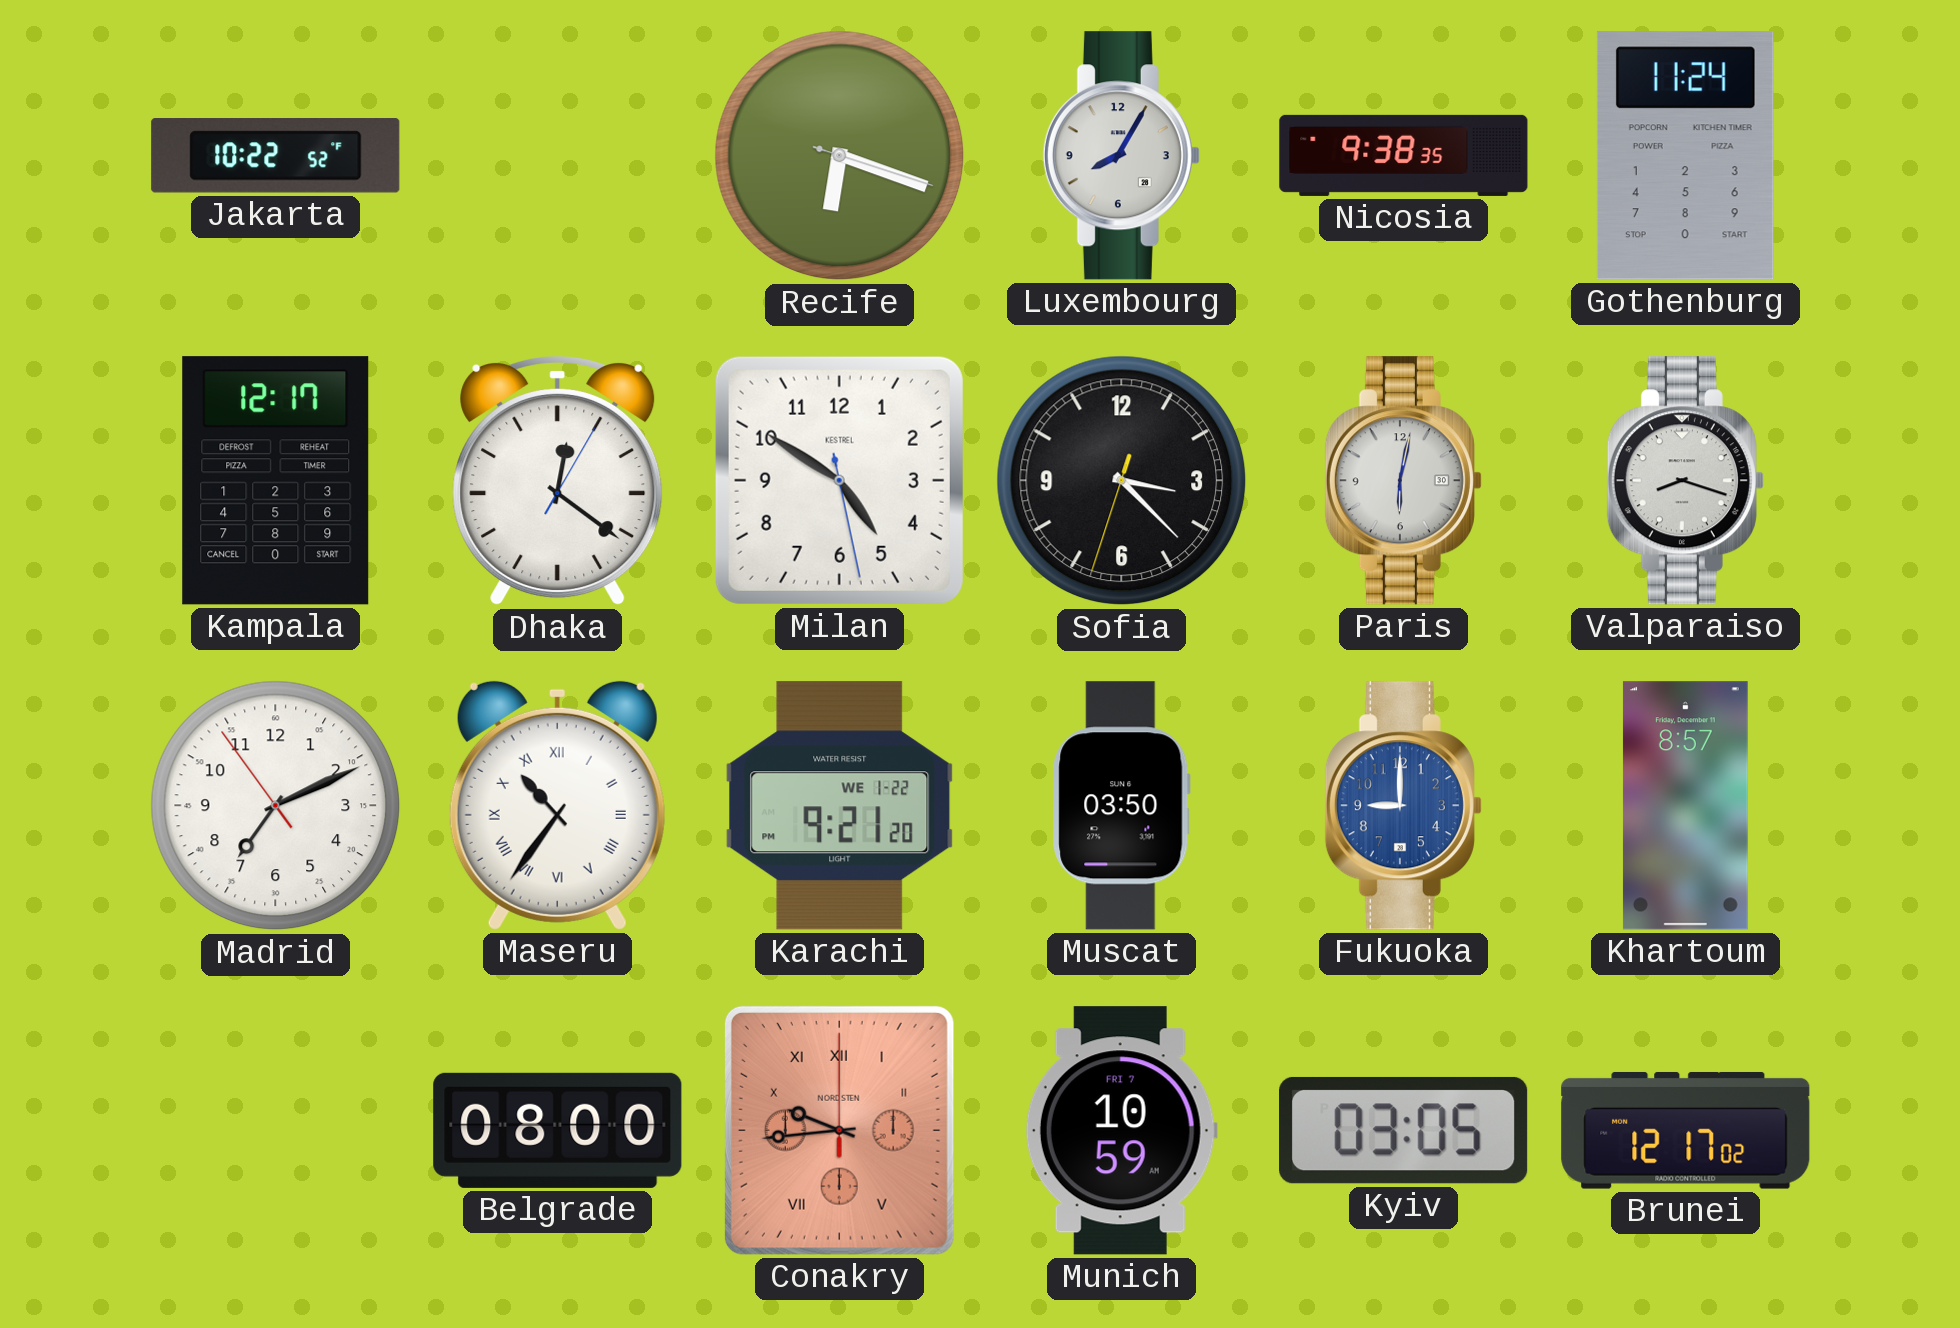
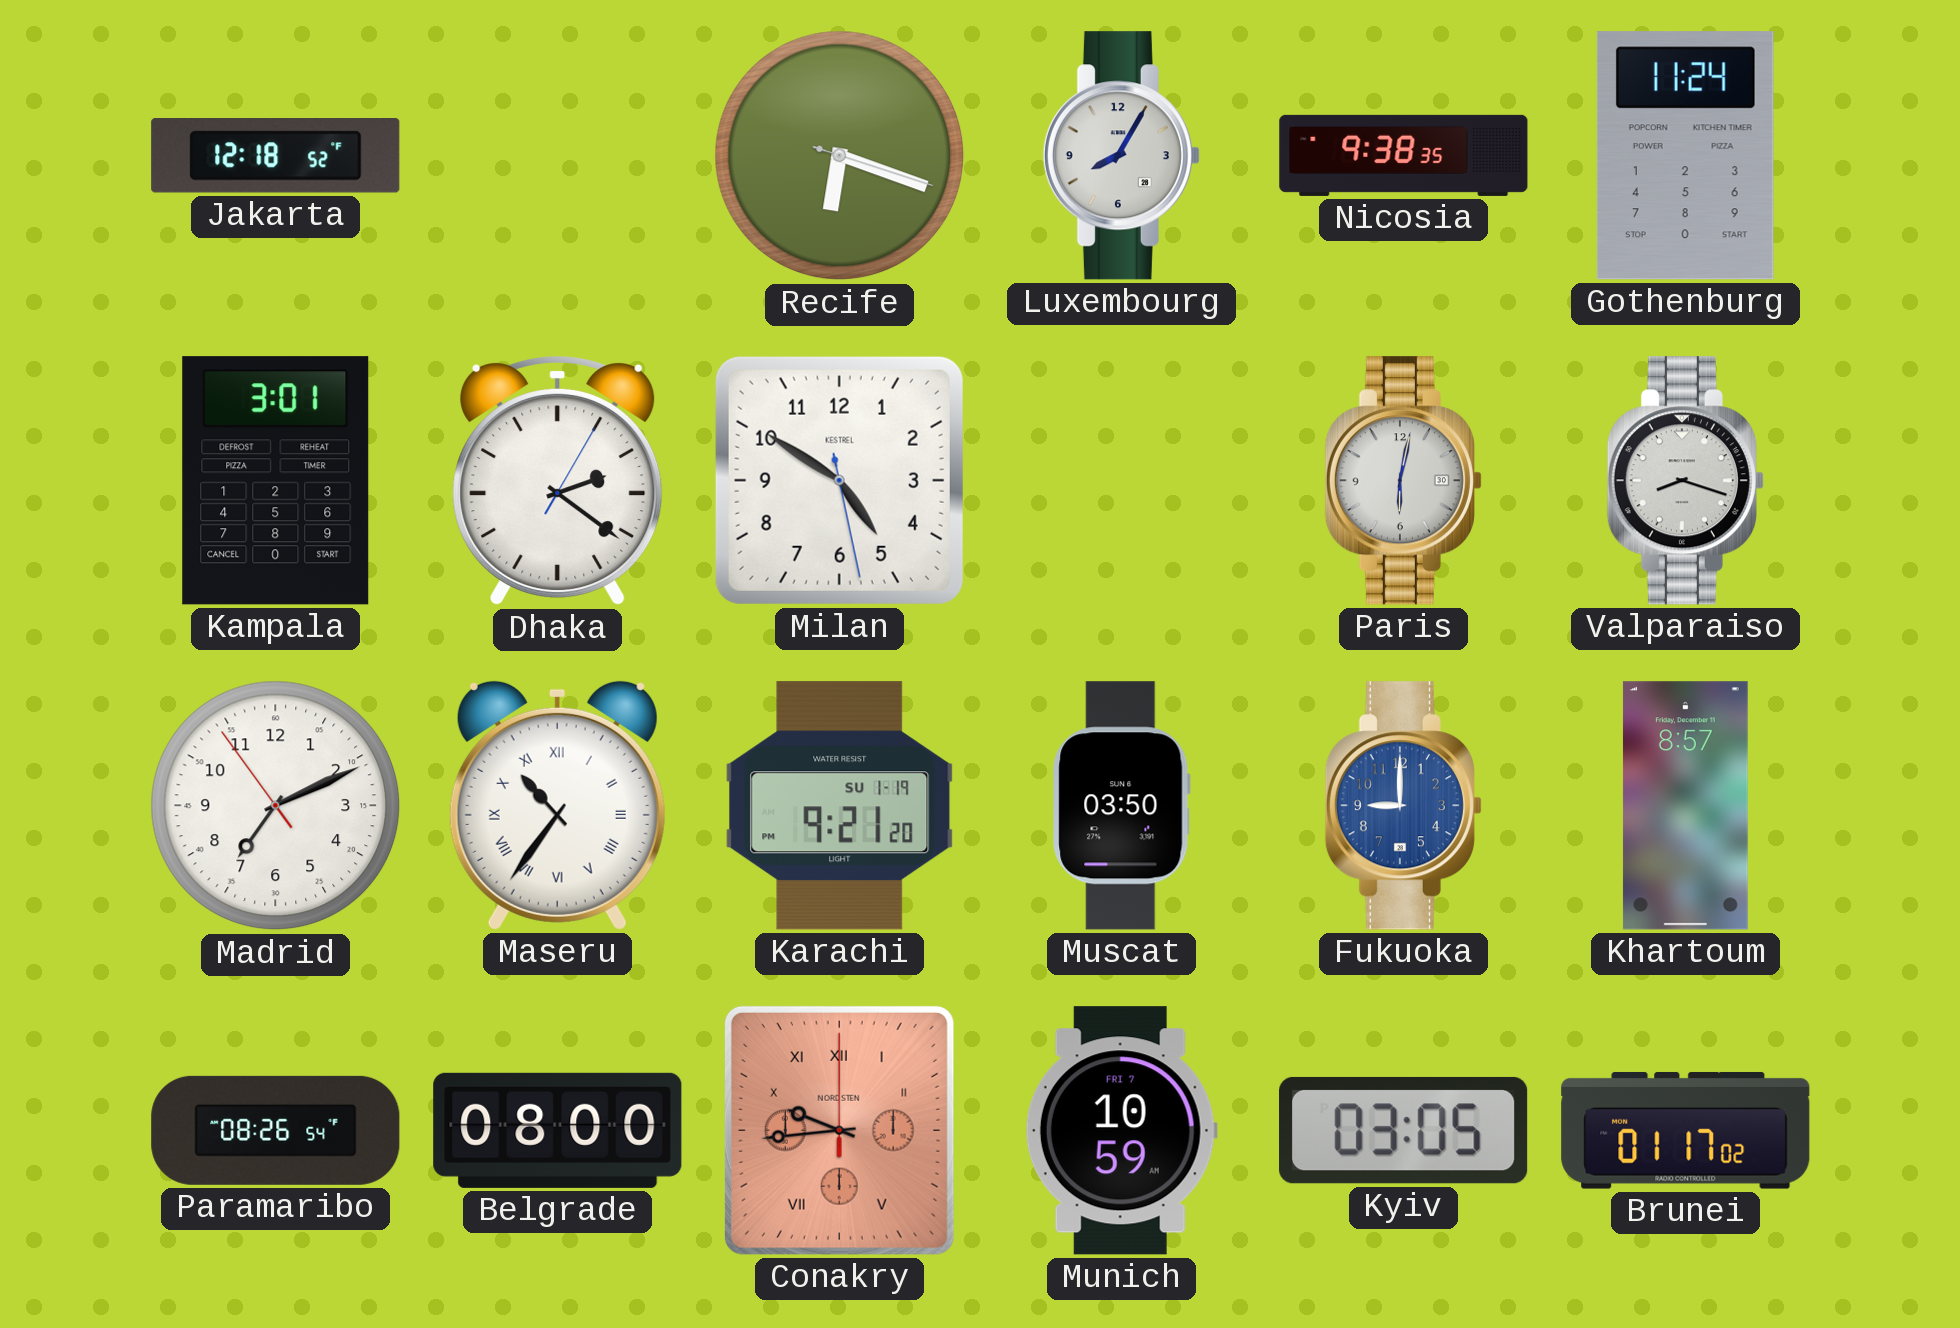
Jakarta: 10:22 -> 12:18 (276, 156)
Kampala: 12:17 -> 3:01 (276, 481)
Dhaka: 12:21 -> 2:21 (558, 482)
Sofia: 3:22 -> none (1122, 481)
Karachi date: WE 1-22 -> SU 1-19 (840, 806)
Paramaribo: none -> 08:26 (276, 1130)
Brunei: 12:17 -> 01:17 (1686, 1130)
